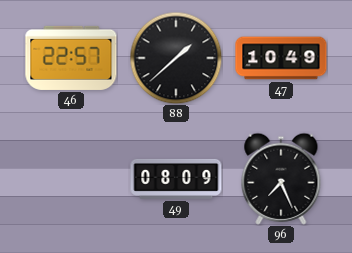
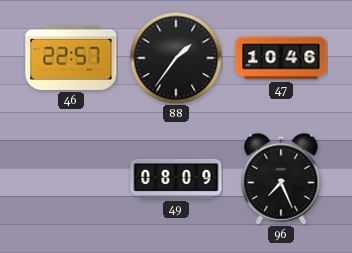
88: 1:38 -> 1:36 (176, 58)
47: 10:49 -> 10:46 (281, 58)
